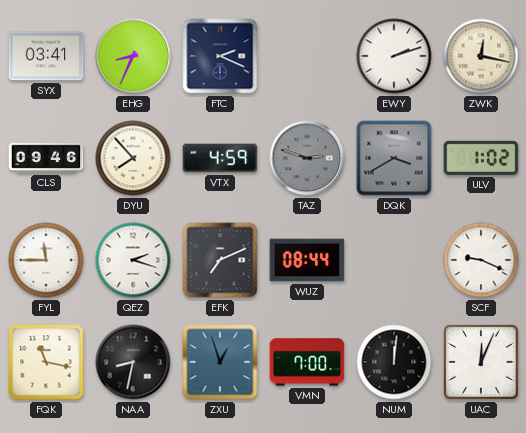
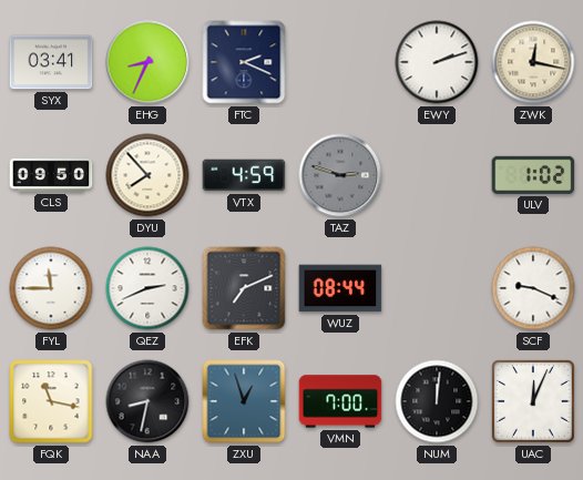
CLS: 09:46 -> 09:50 (51, 175)
DQK: 3:40 -> none (394, 158)
QEZ: 2:18 -> 2:41 (147, 288)
